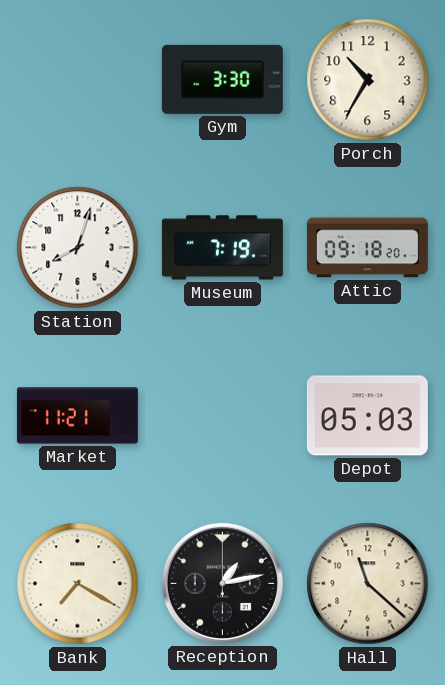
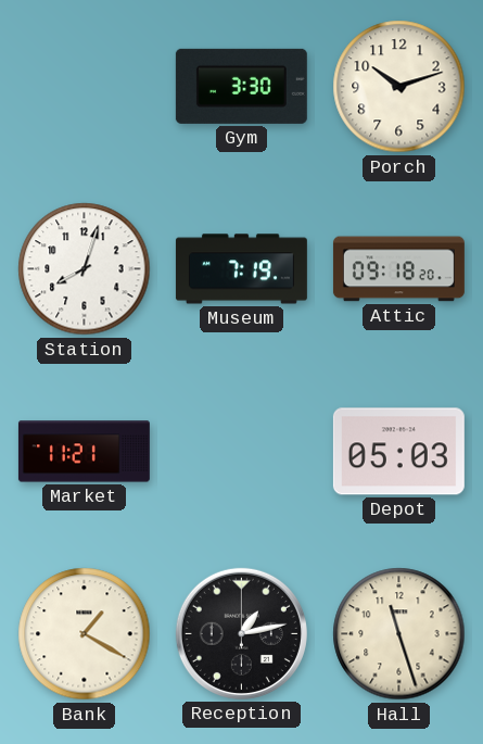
Porch: 10:35 -> 10:12 (399, 87)
Bank: 7:20 -> 1:20 (85, 634)
Hall: 11:22 -> 11:27 (399, 634)
